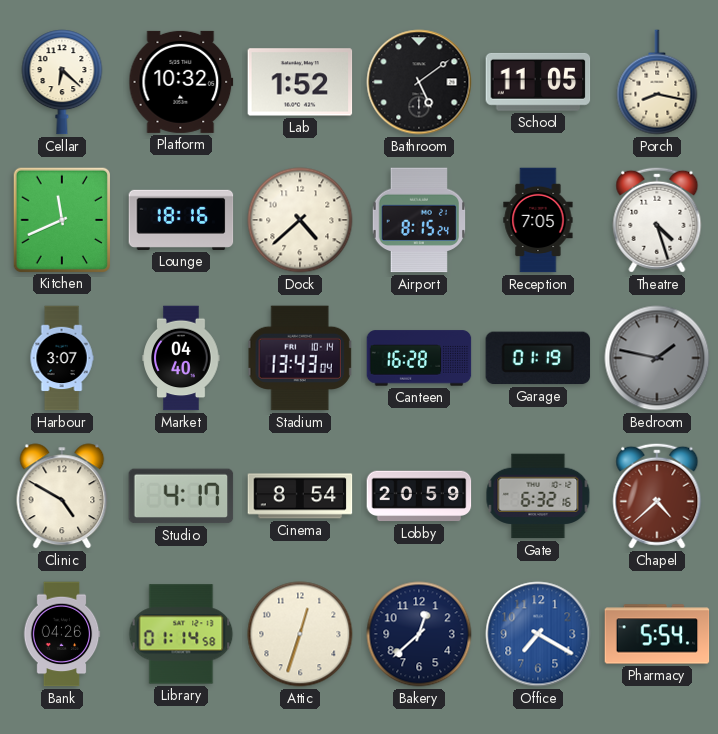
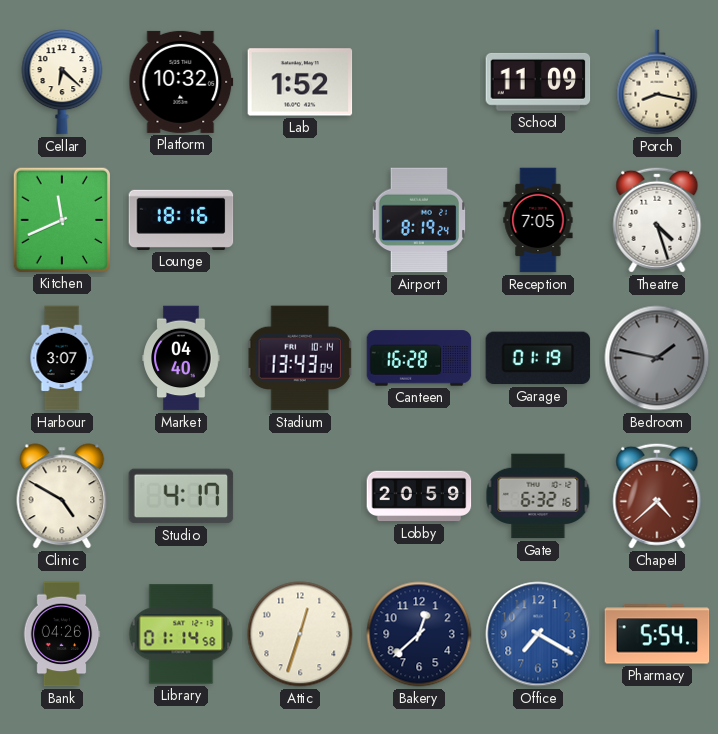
Bathroom: 5:09 -> none (419, 82)
School: 11:05 -> 11:09 (538, 82)
Dock: 4:38 -> none (300, 220)
Airport: 8:15 -> 8:19 (419, 220)
Cinema: 8:54 -> none (300, 496)
